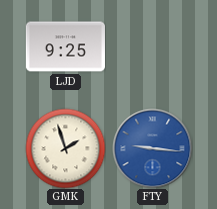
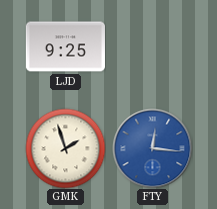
FTY: 9:16 -> 12:16 (152, 148)
